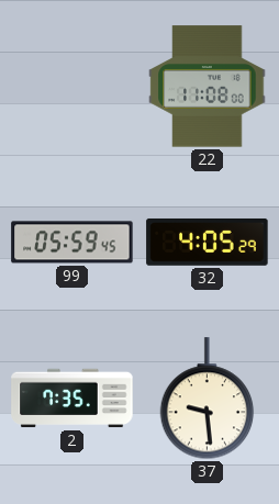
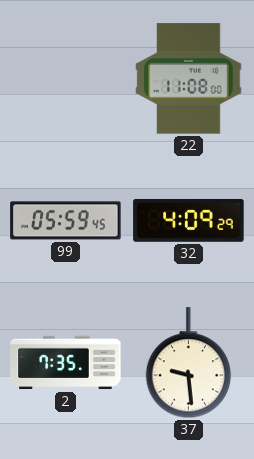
32: 4:05 -> 4:09 (189, 220)
